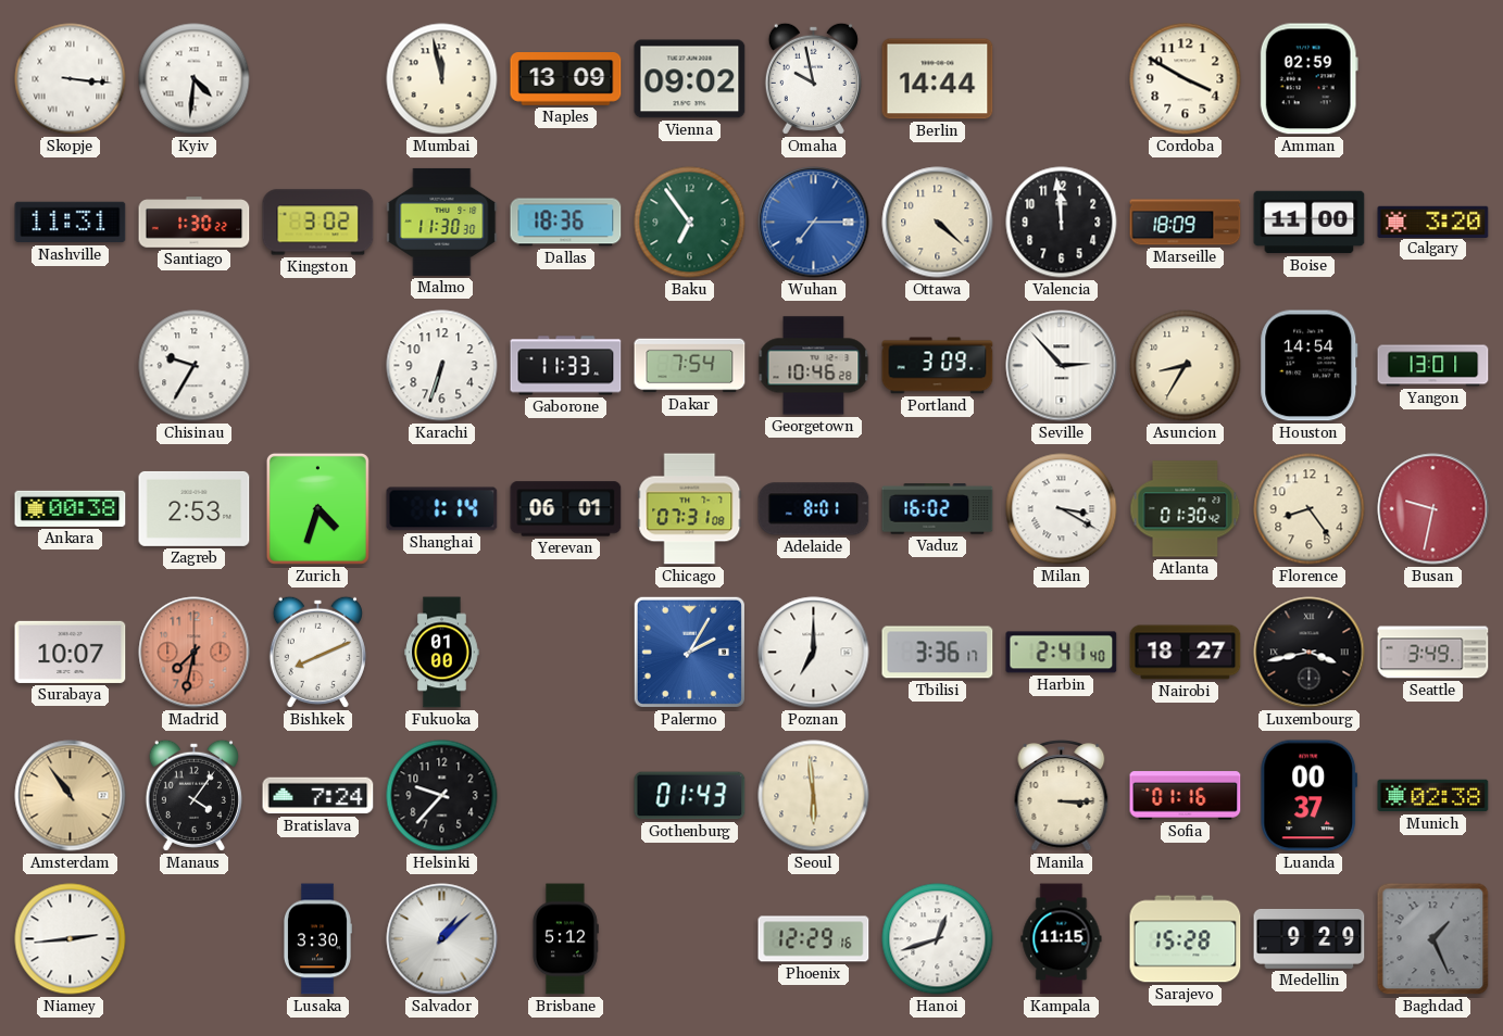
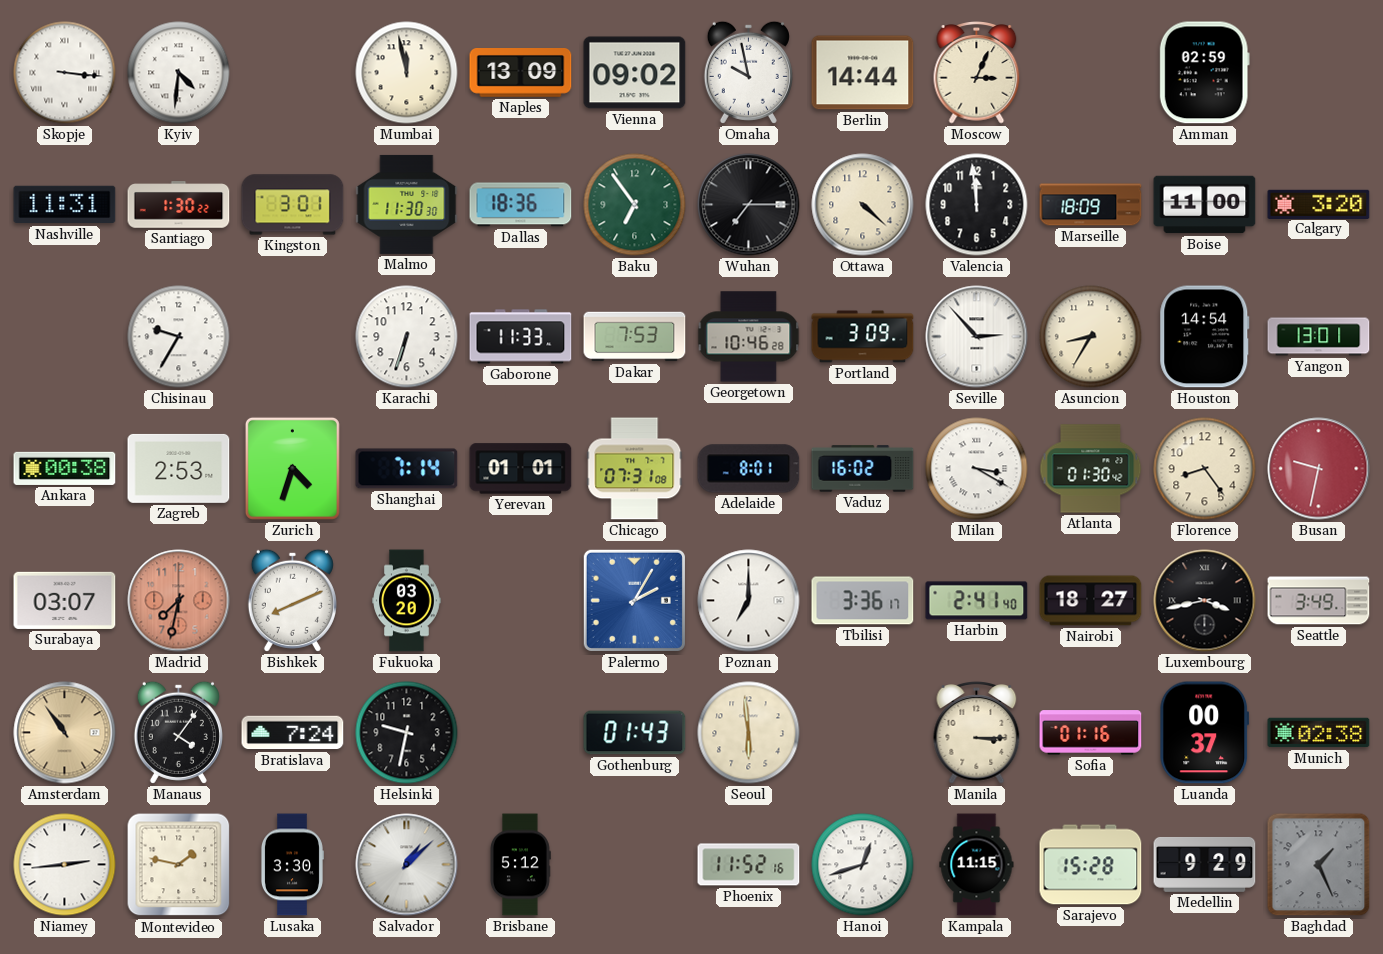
Moscow: none -> 3:04 (977, 73)
Cordoba: 3:50 -> none (1186, 79)
Kingston: 3:02 -> 3:01 (293, 205)
Wuhan dial: blue -> black (749, 205)
Dakar: 7:54 -> 7:53 (635, 337)
Shanghai: 1:14 -> 7:14 (407, 469)
Yerevan: 06:01 -> 01:01 (521, 469)
Surabaya: 10:07 -> 03:07 (65, 600)
Fukuoka: 01:00 -> 03:20 (407, 601)
Helsinki: 9:37 -> 9:32 (407, 733)
Montevideo: none -> 1:47 (179, 865)
Phoenix: 12:29 -> 11:52 (749, 865)
